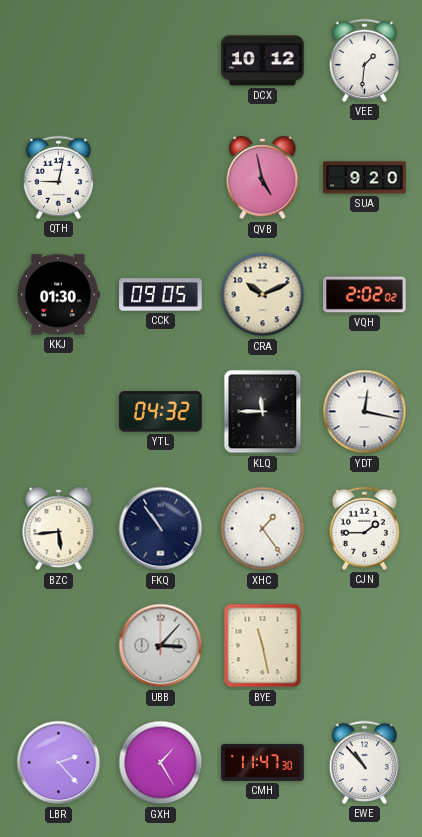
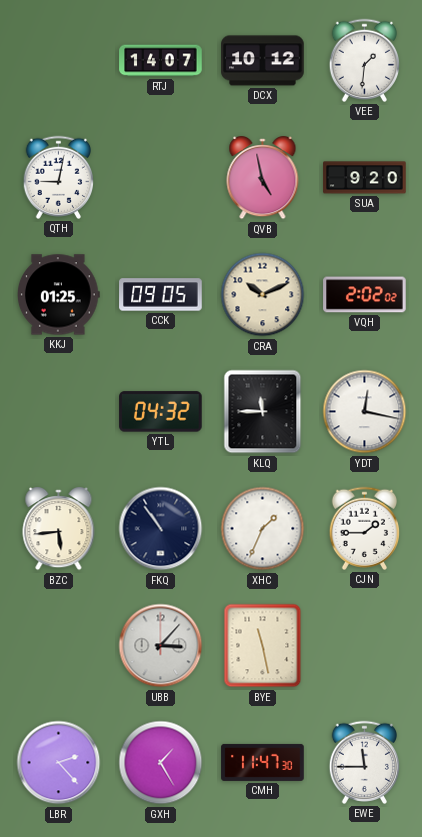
RTJ: none -> 14:07 (161, 61)
KKJ: 01:30 -> 01:25 (59, 295)
XHC: 1:24 -> 1:34 (263, 529)
EWE: 10:53 -> 11:45 (364, 762)
